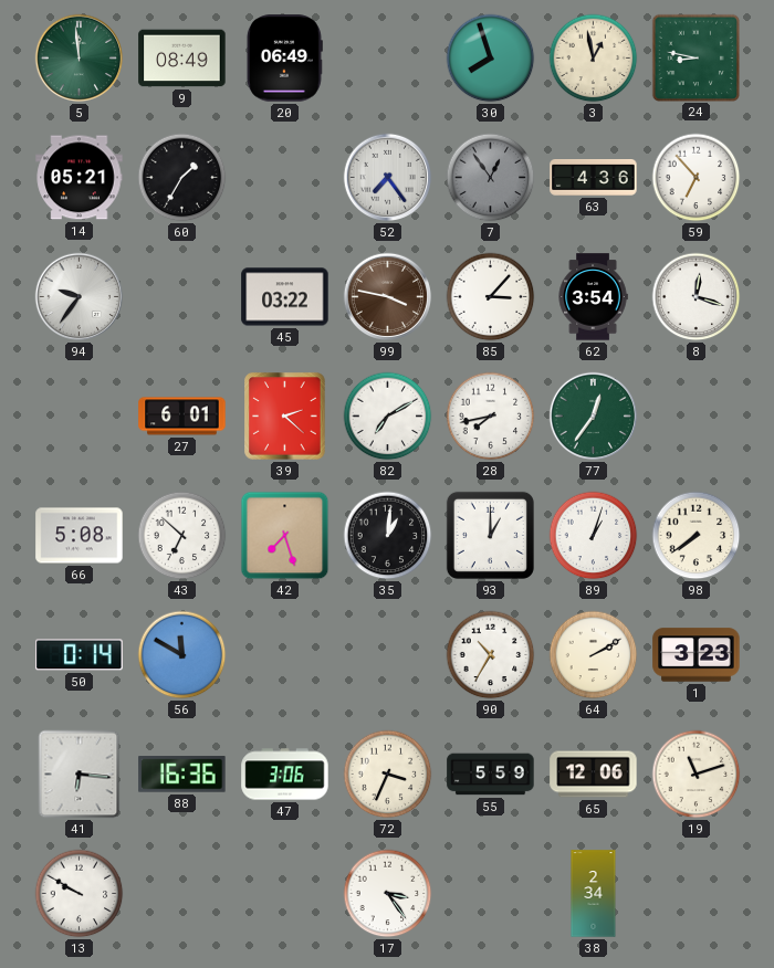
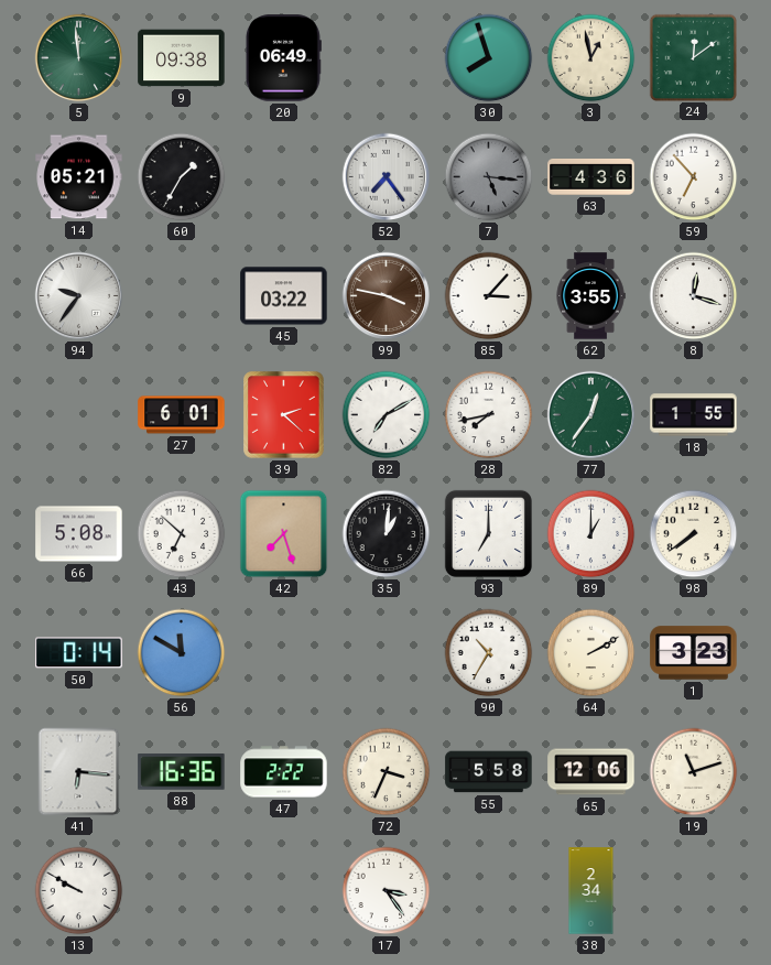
9: 08:49 -> 09:38 (182, 58)
24: 8:47 -> 12:09 (693, 57)
7: 12:54 -> 5:16 (489, 177)
62: 3:54 -> 3:55 (590, 296)
18: none -> 1:55 (694, 415)
93: 1:00 -> 7:00 (488, 533)
89: 1:03 -> 1:00 (591, 534)
47: 3:06 -> 2:22 (284, 772)
55: 5:59 -> 5:58 (489, 772)
